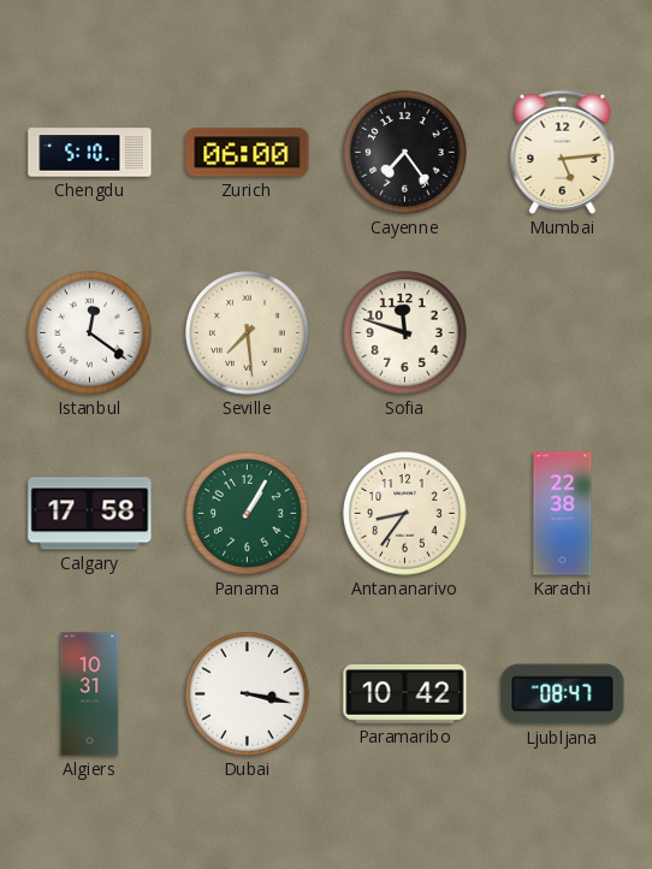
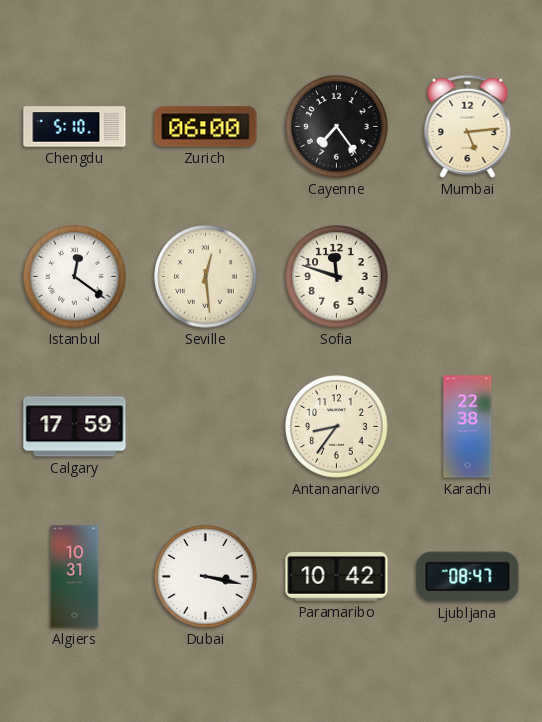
Seville: 7:29 -> 12:29 (206, 277)
Calgary: 17:58 -> 17:59 (75, 427)
Panama: 1:05 -> none (248, 514)
